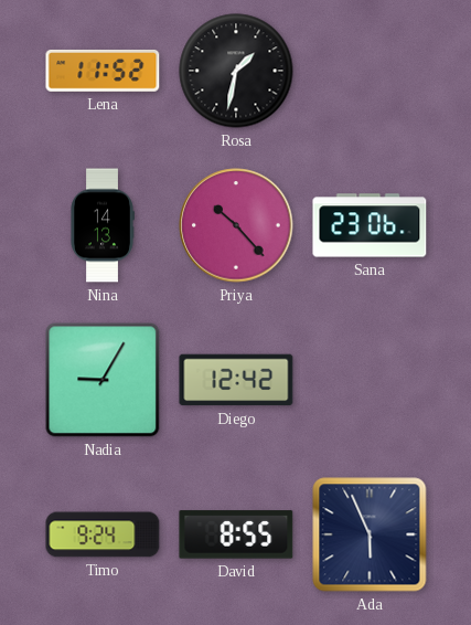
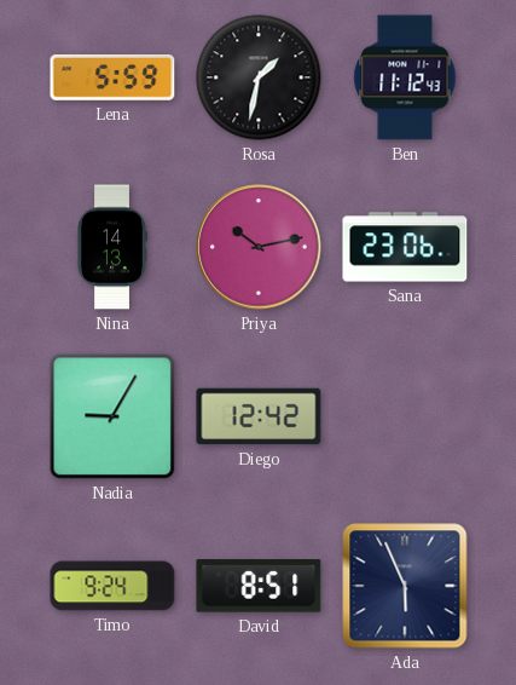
Lena: 11:52 -> 5:59 (112, 77)
Ben: none -> 11:12 (405, 77)
Priya: 10:23 -> 10:13 (259, 247)
David: 8:55 -> 8:51 (259, 586)
